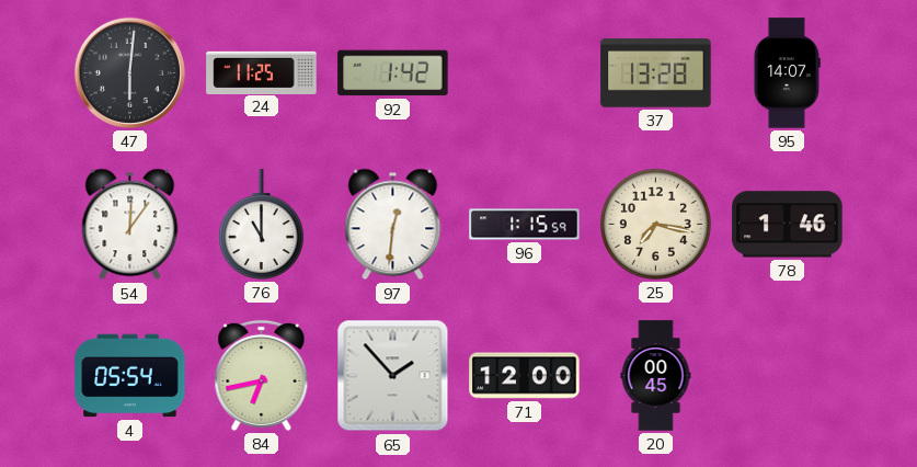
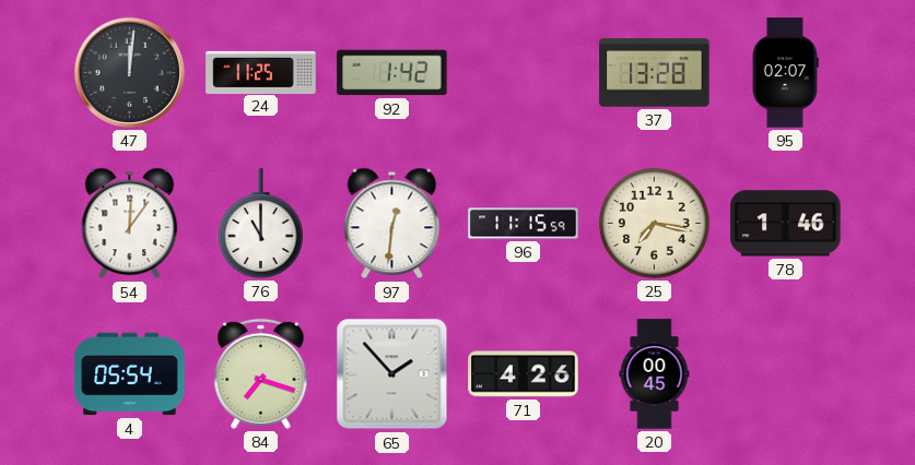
47: 6:01 -> 12:01 (129, 72)
95: 14:07 -> 02:07 (785, 73)
96: 1:15 -> 11:15 (524, 224)
84: 6:43 -> 7:18 (261, 373)
71: 12:00 -> 4:26 (524, 374)
